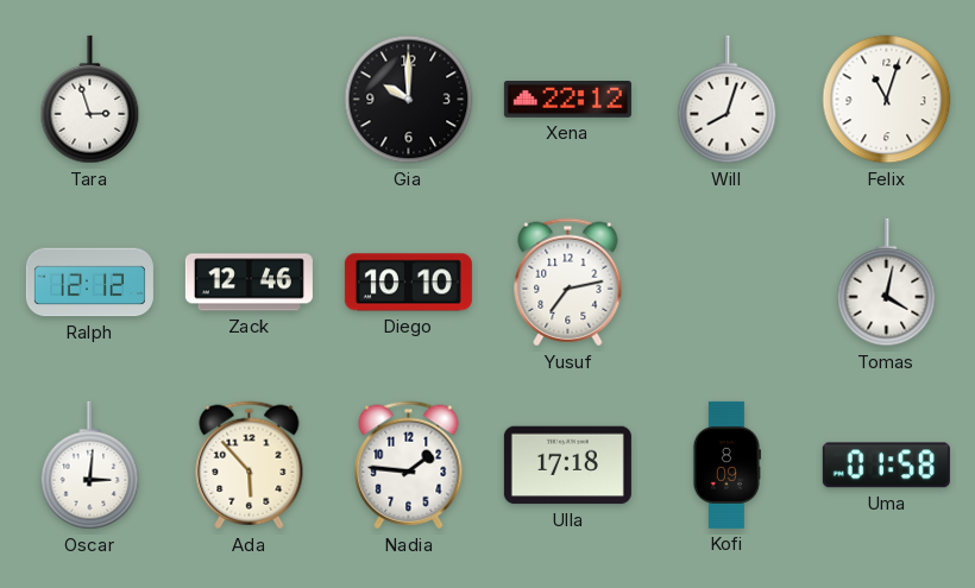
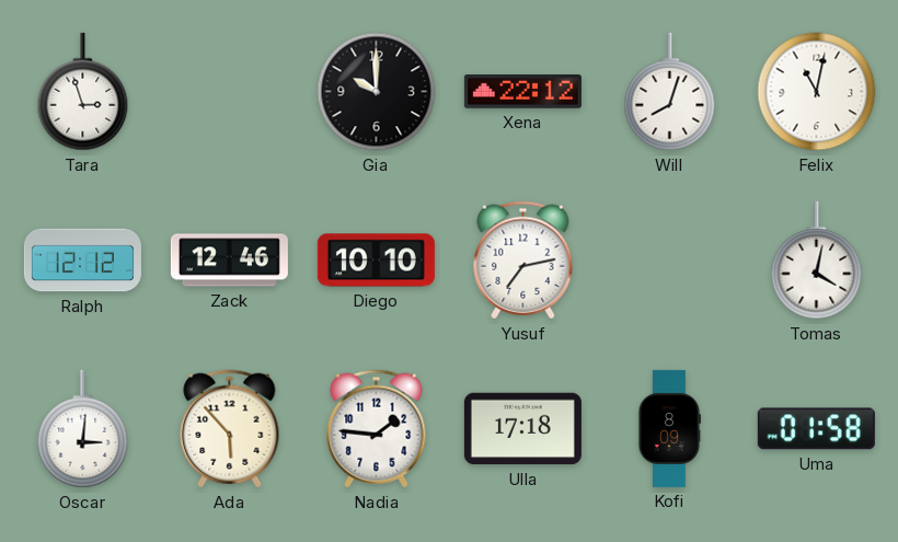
Felix: 11:03 -> 11:02 (817, 92)
